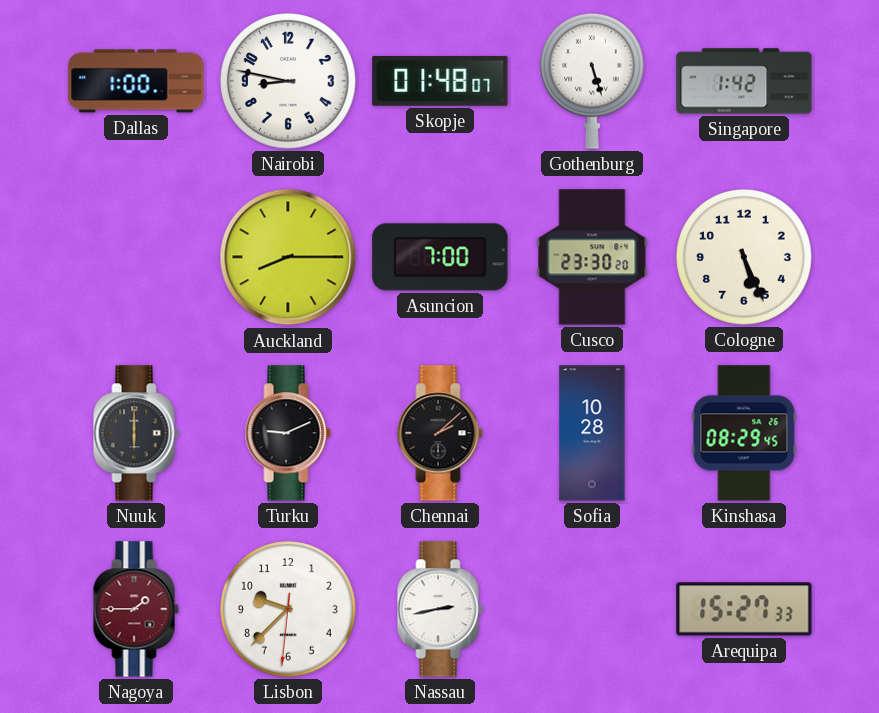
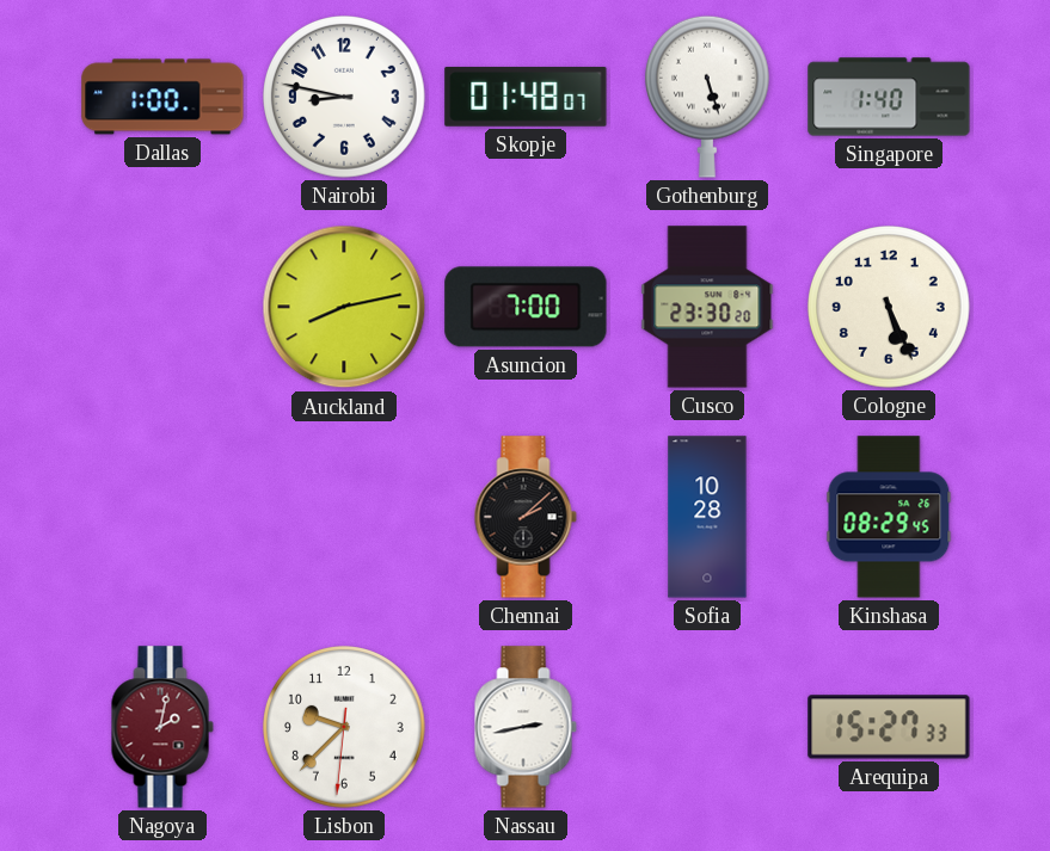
Singapore: 1:42 -> 1:40 (889, 97)
Auckland: 8:15 -> 8:13 (344, 307)
Nuuk: 6:00 -> none (136, 433)
Turku: 9:11 -> none (288, 433)
Nagoya: 1:45 -> 2:02 (162, 727)
